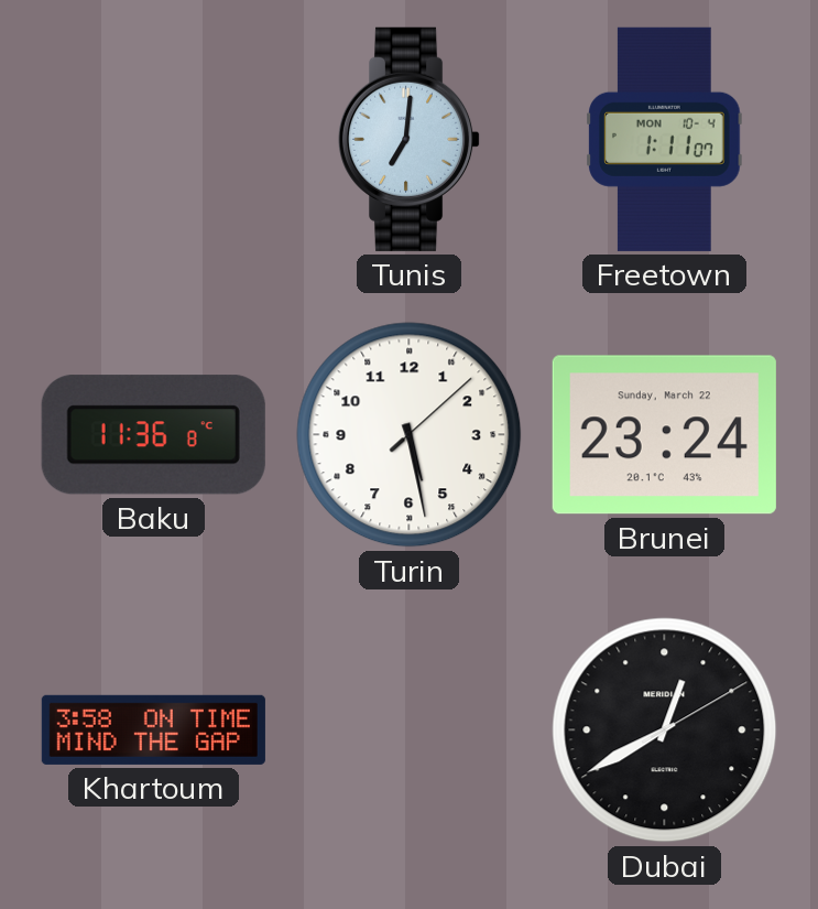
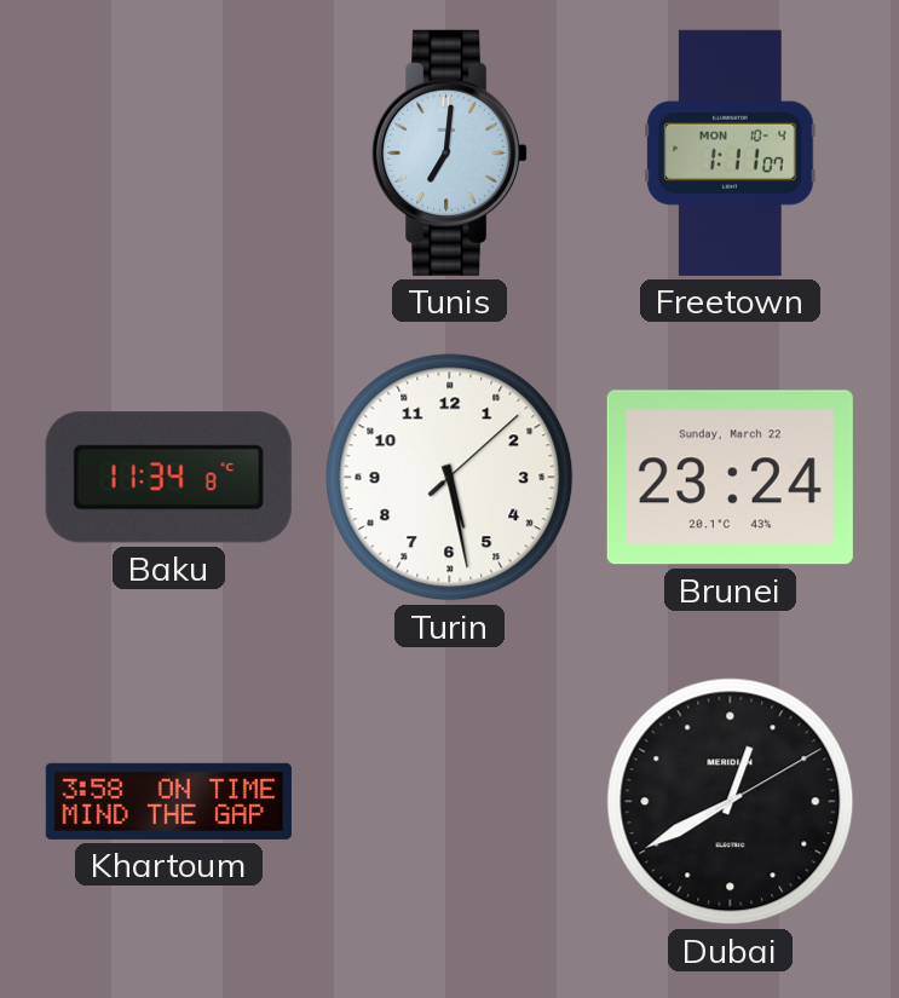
Baku: 11:36 -> 11:34 (168, 478)
